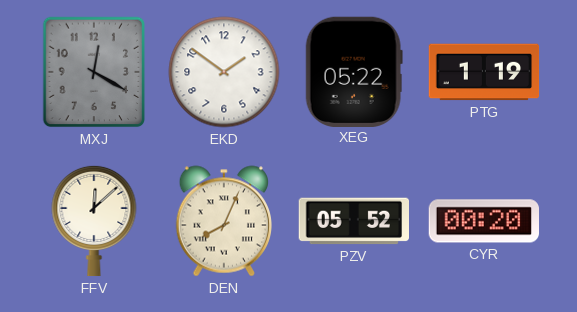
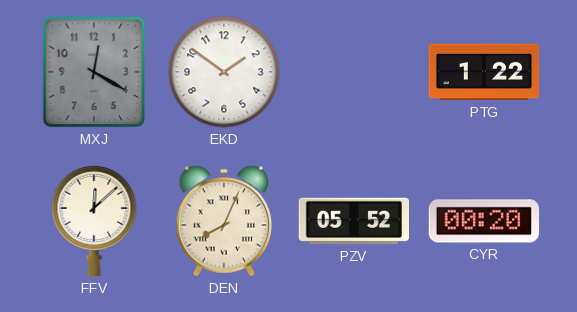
XEG: 05:22 -> none (354, 71)
PTG: 1:19 -> 1:22 (484, 72)
